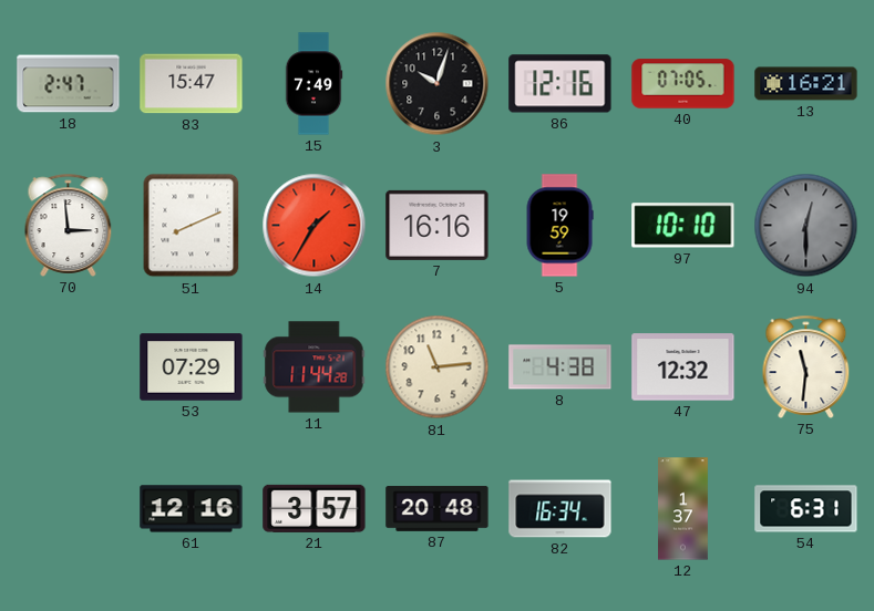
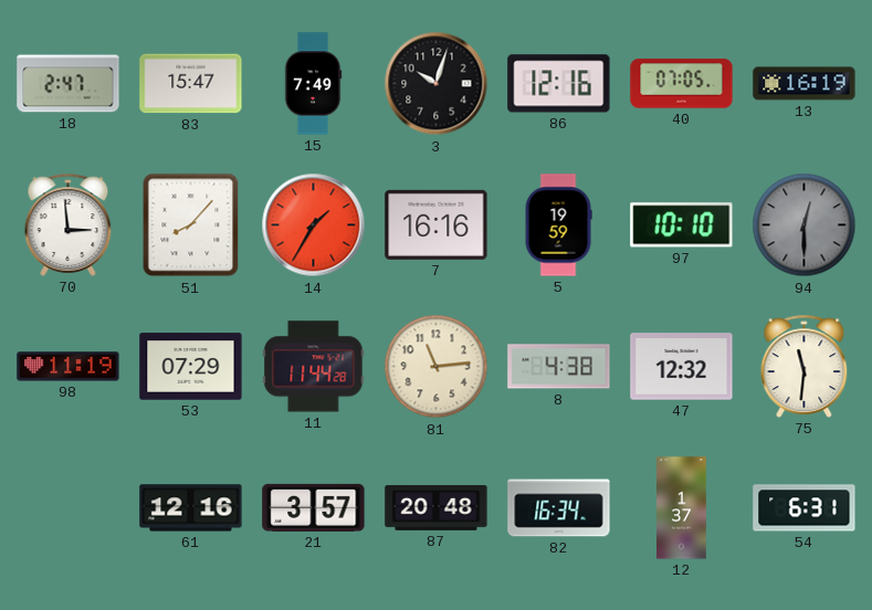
13: 16:21 -> 16:19 (805, 84)
51: 8:11 -> 8:07 (191, 225)
98: none -> 11:19 (69, 367)
